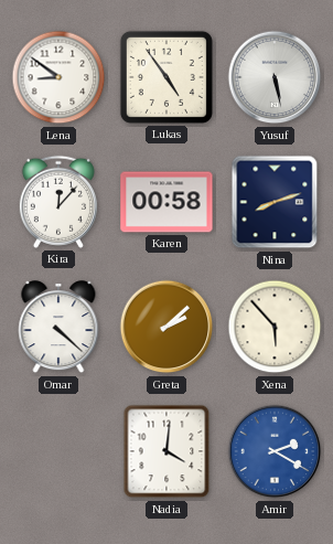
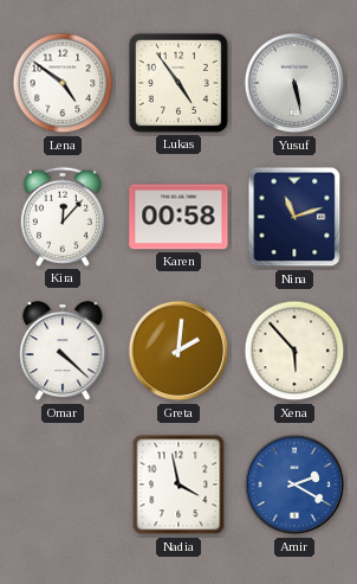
Lena: 8:51 -> 4:51 (63, 83)
Nina: 8:12 -> 11:12 (294, 217)
Greta: 2:08 -> 2:01 (178, 351)
Nadia: 4:01 -> 3:58 (178, 484)
